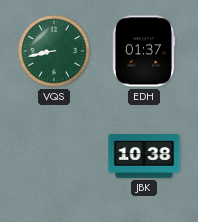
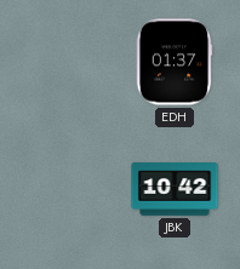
VQS: 8:43 -> none (54, 51)
JBK: 10:38 -> 10:42 (175, 189)
